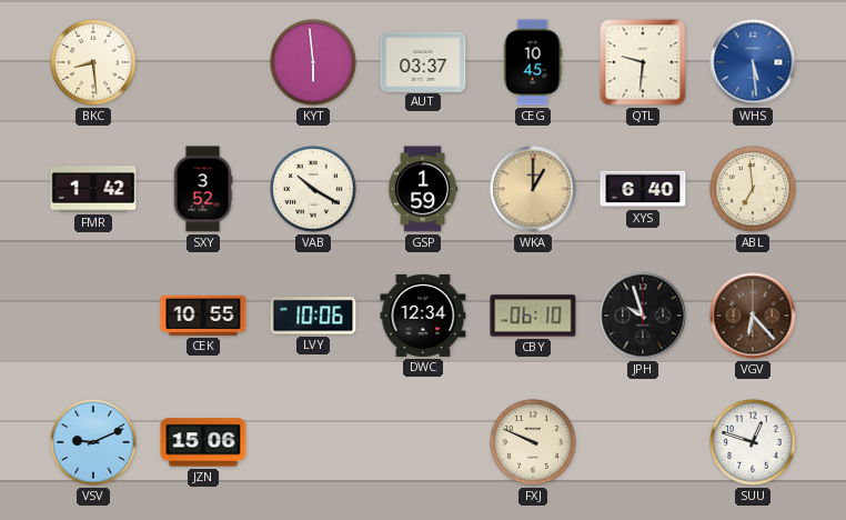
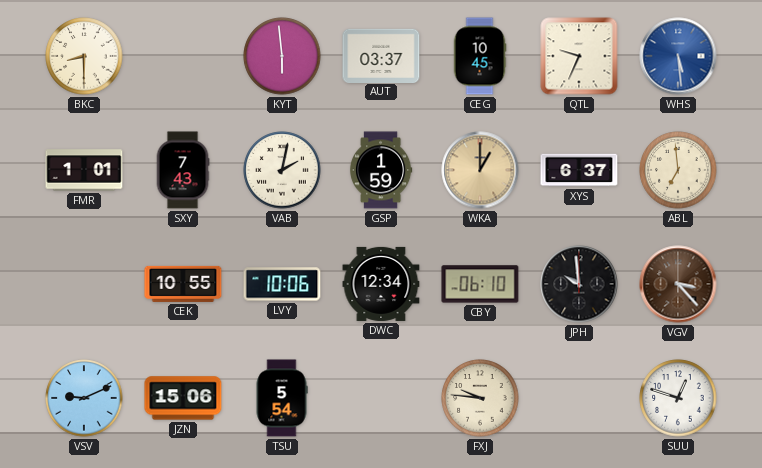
BKC: 8:29 -> 8:30 (84, 56)
QTL: 9:31 -> 9:34 (579, 56)
FMR: 1:42 -> 1:01 (84, 170)
SXY: 3:52 -> 7:43 (183, 170)
VAB: 10:20 -> 2:02 (282, 170)
XYS: 6:40 -> 6:37 (579, 170)
JPH: 9:57 -> 9:59 (579, 284)
VGV: 6:23 -> 3:23 (678, 284)
TSU: none -> 5:54 (282, 398)
FXJ: 9:49 -> 9:46 (480, 398)
